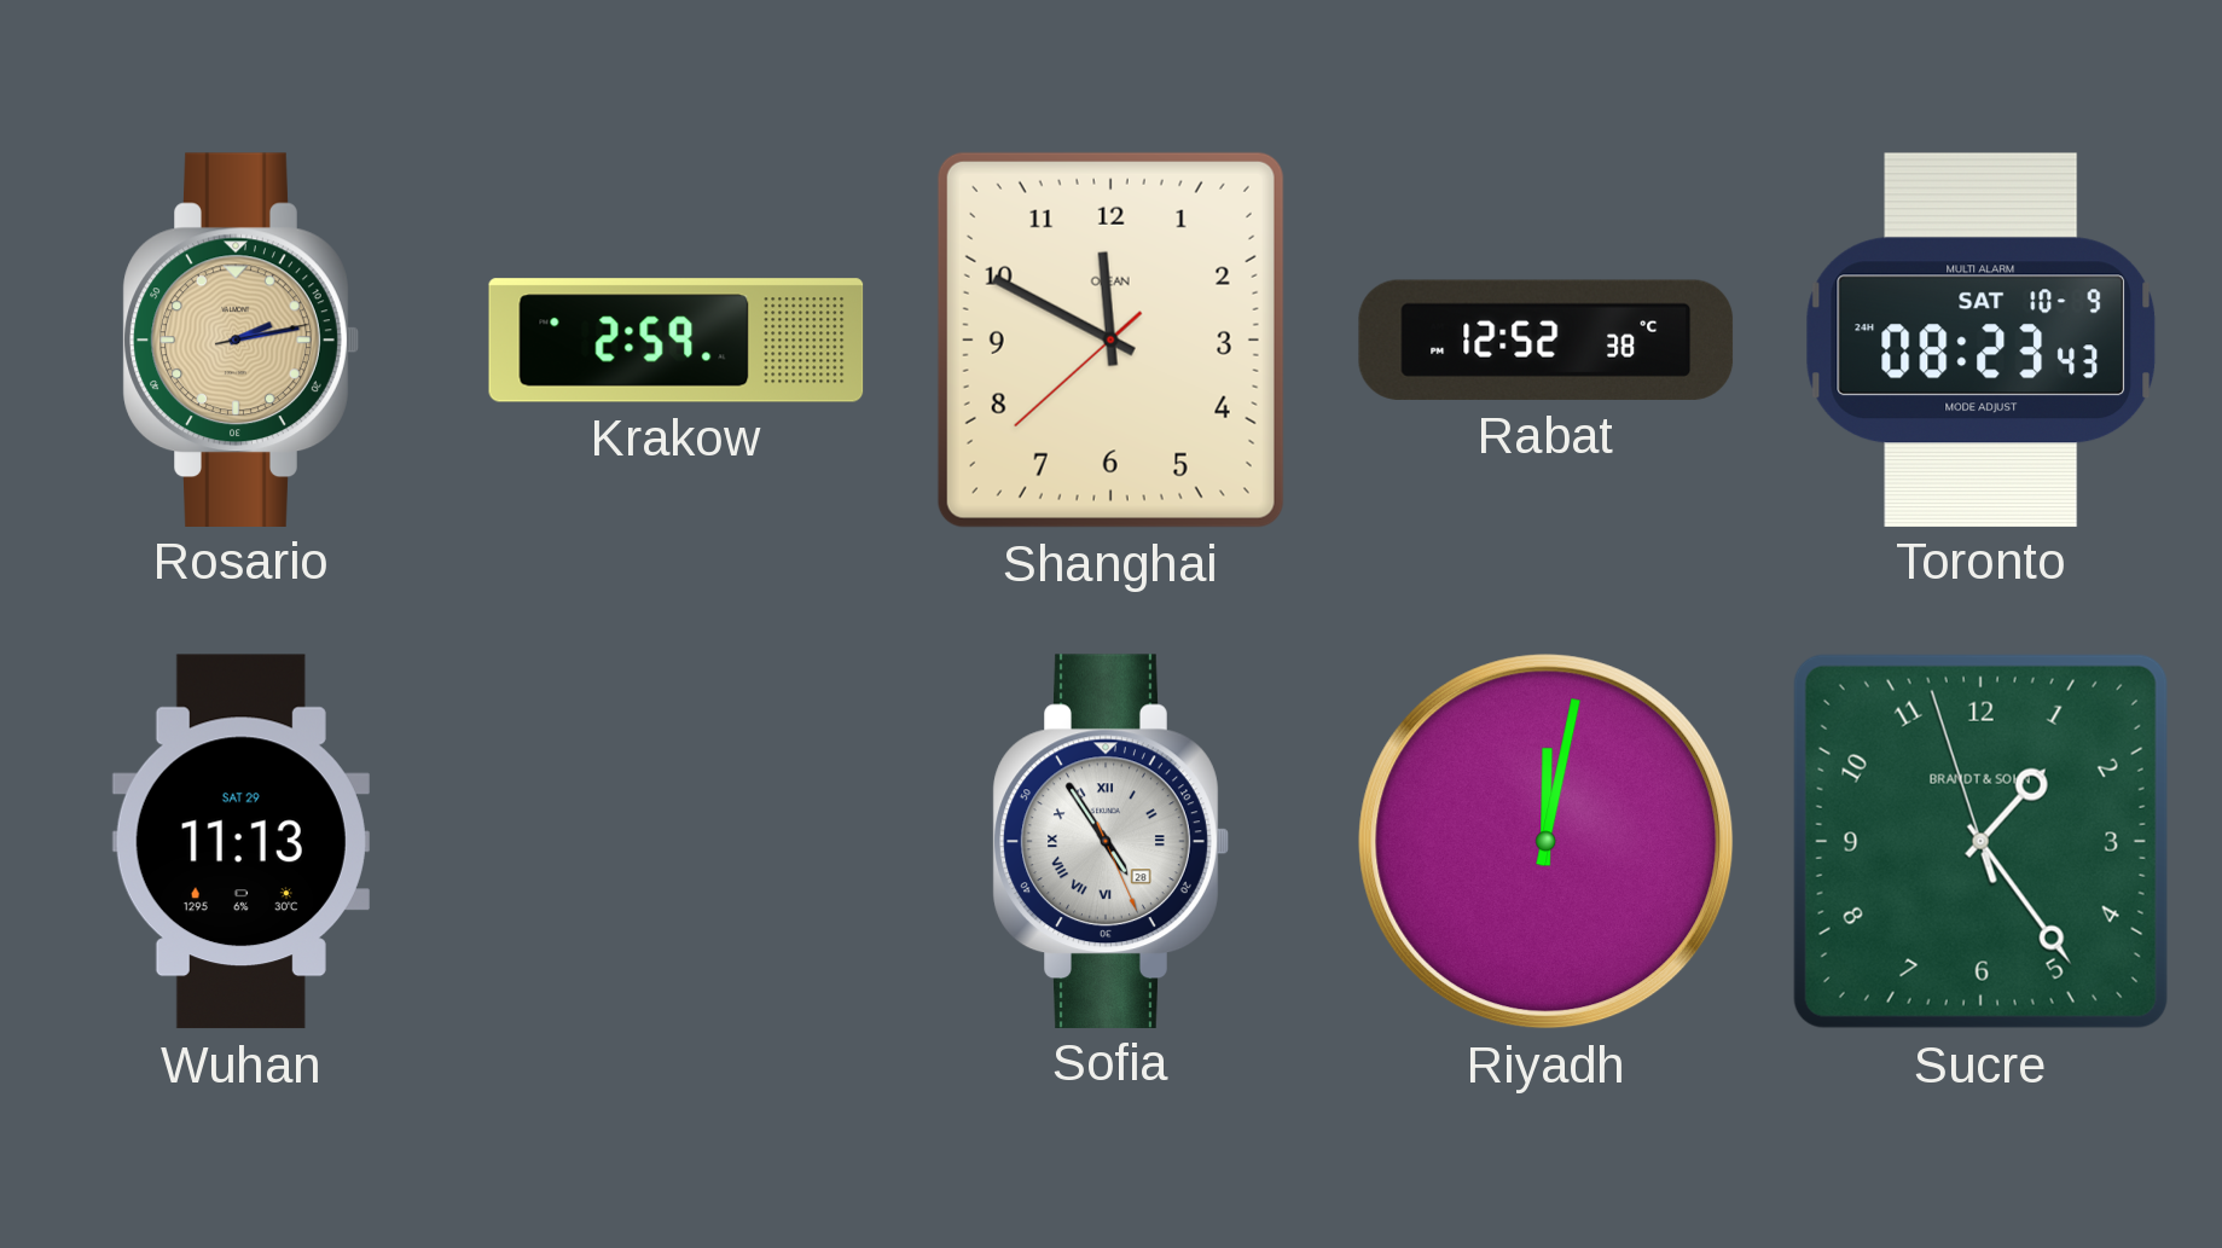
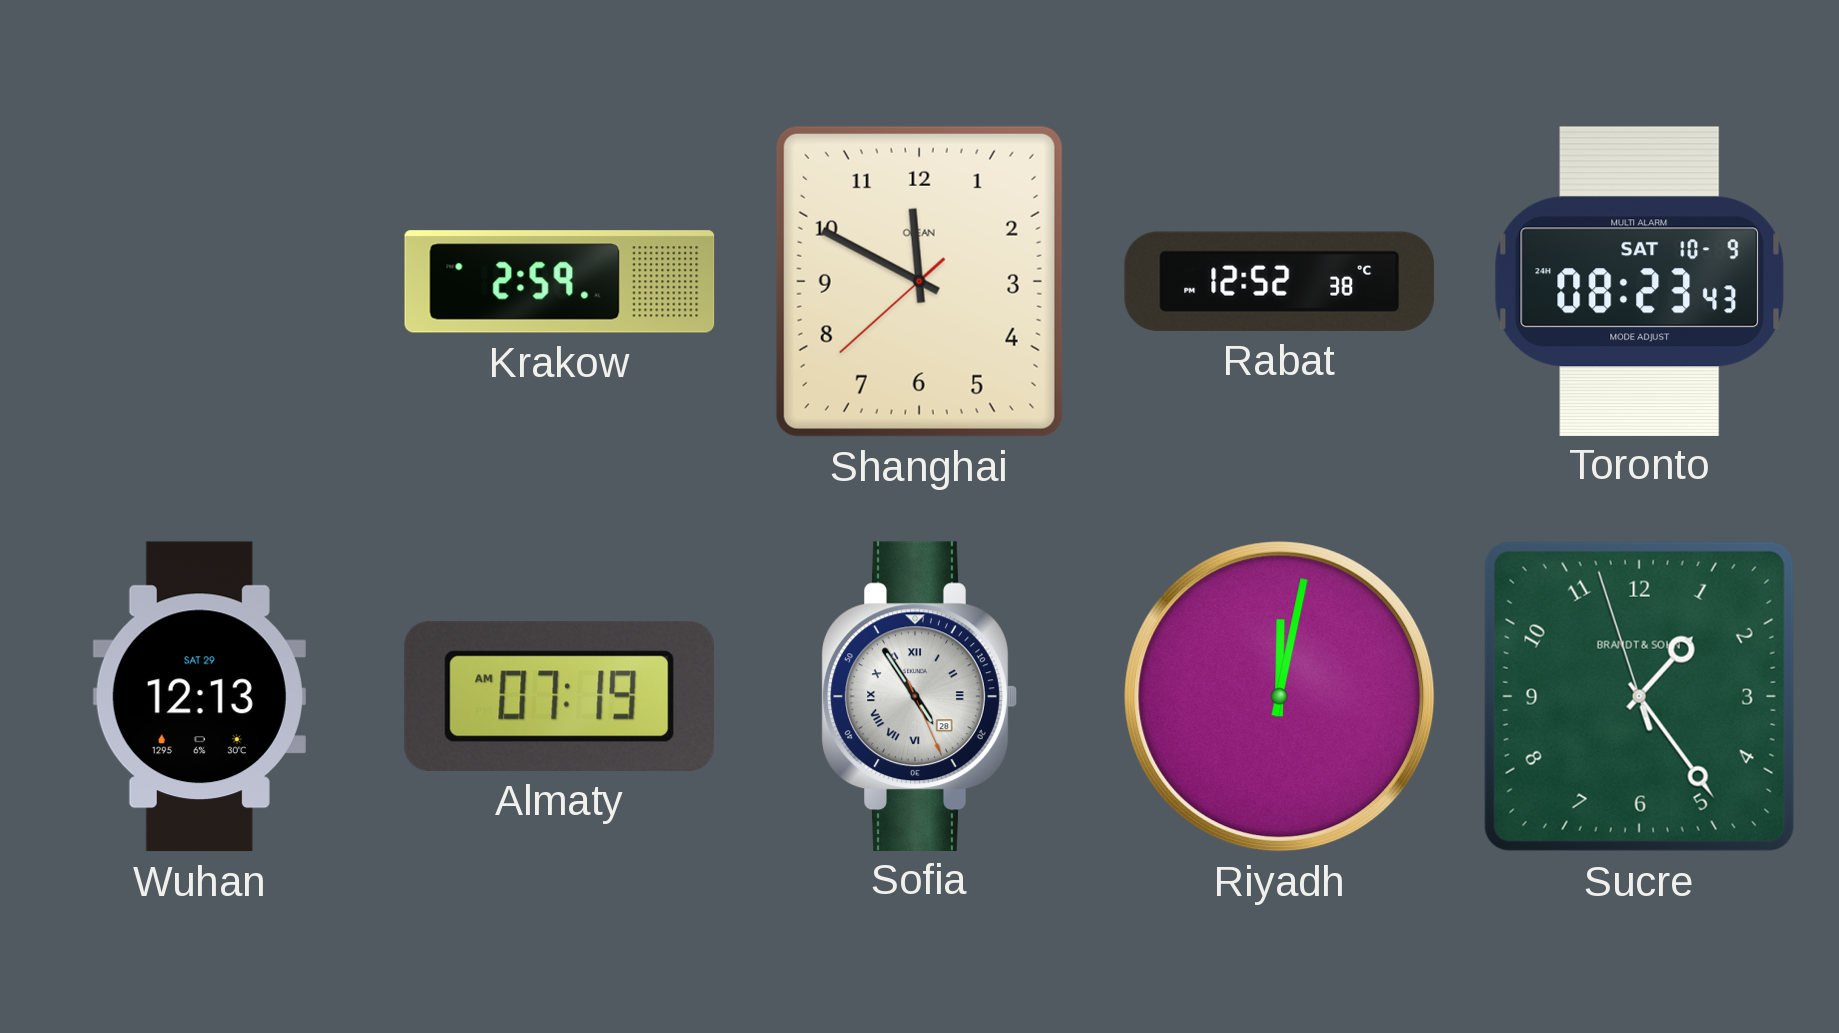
Rosario: 2:13 -> none (240, 339)
Wuhan: 11:13 -> 12:13 (199, 697)
Almaty: none -> 07:19 (559, 696)
